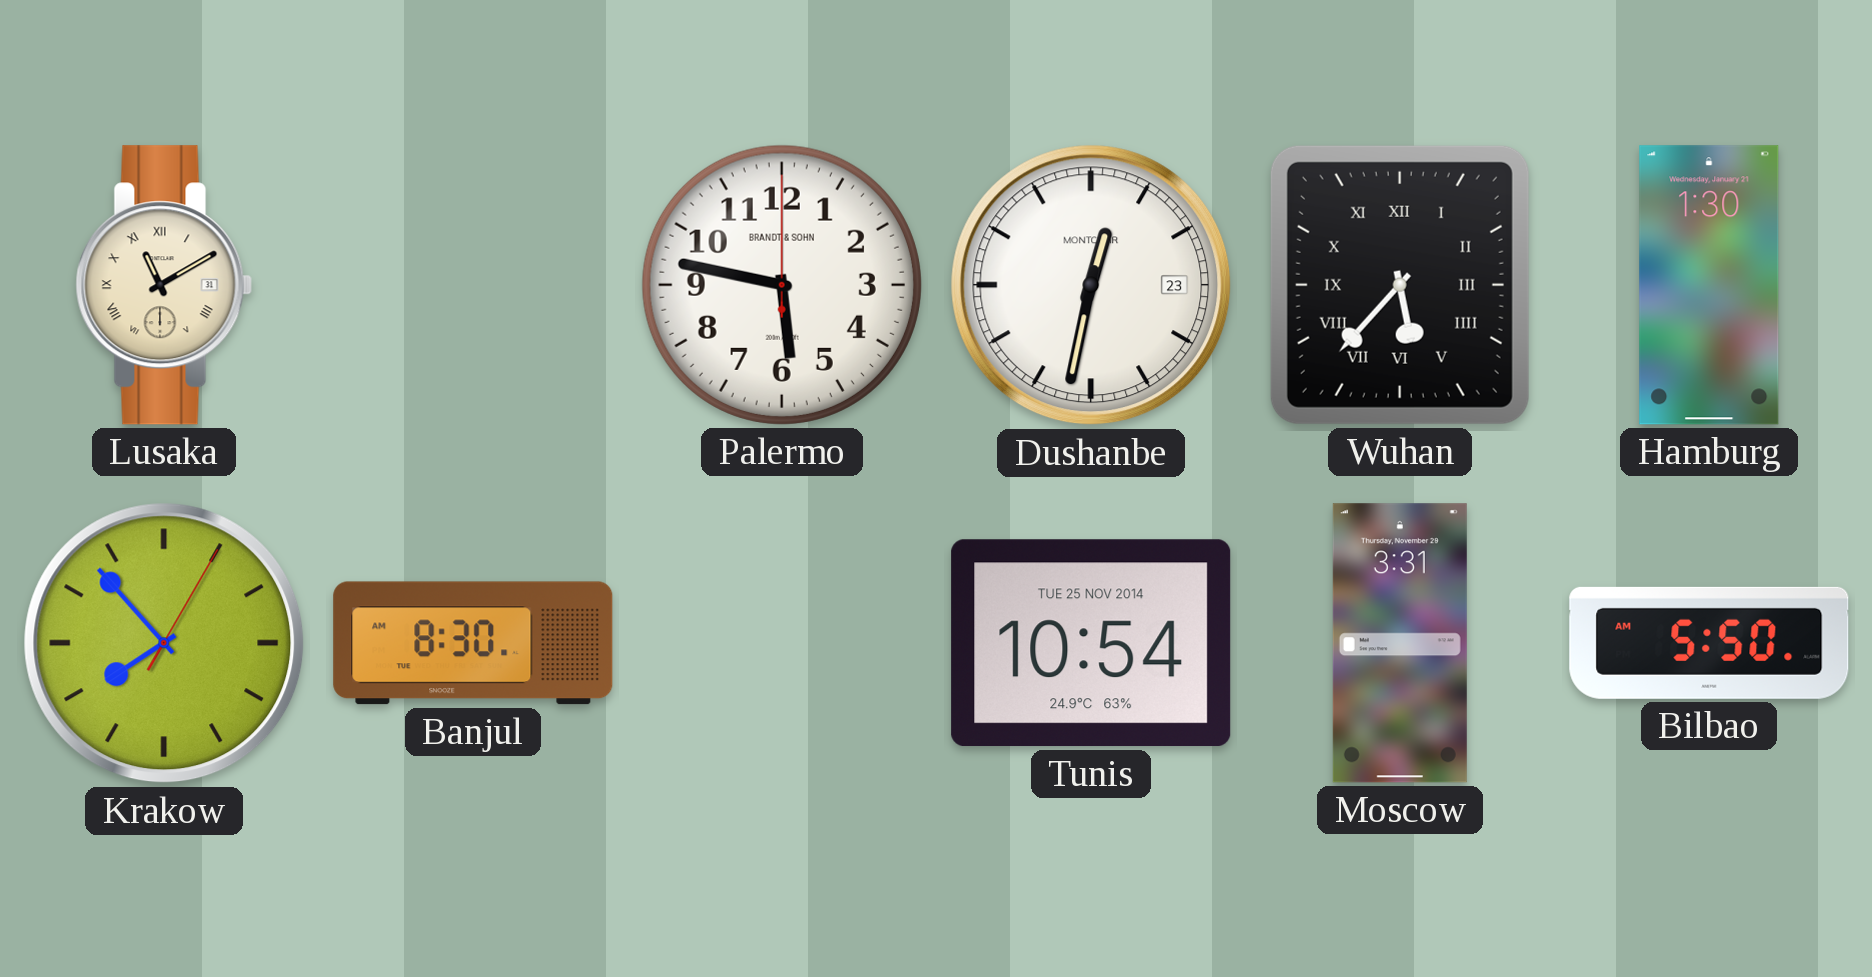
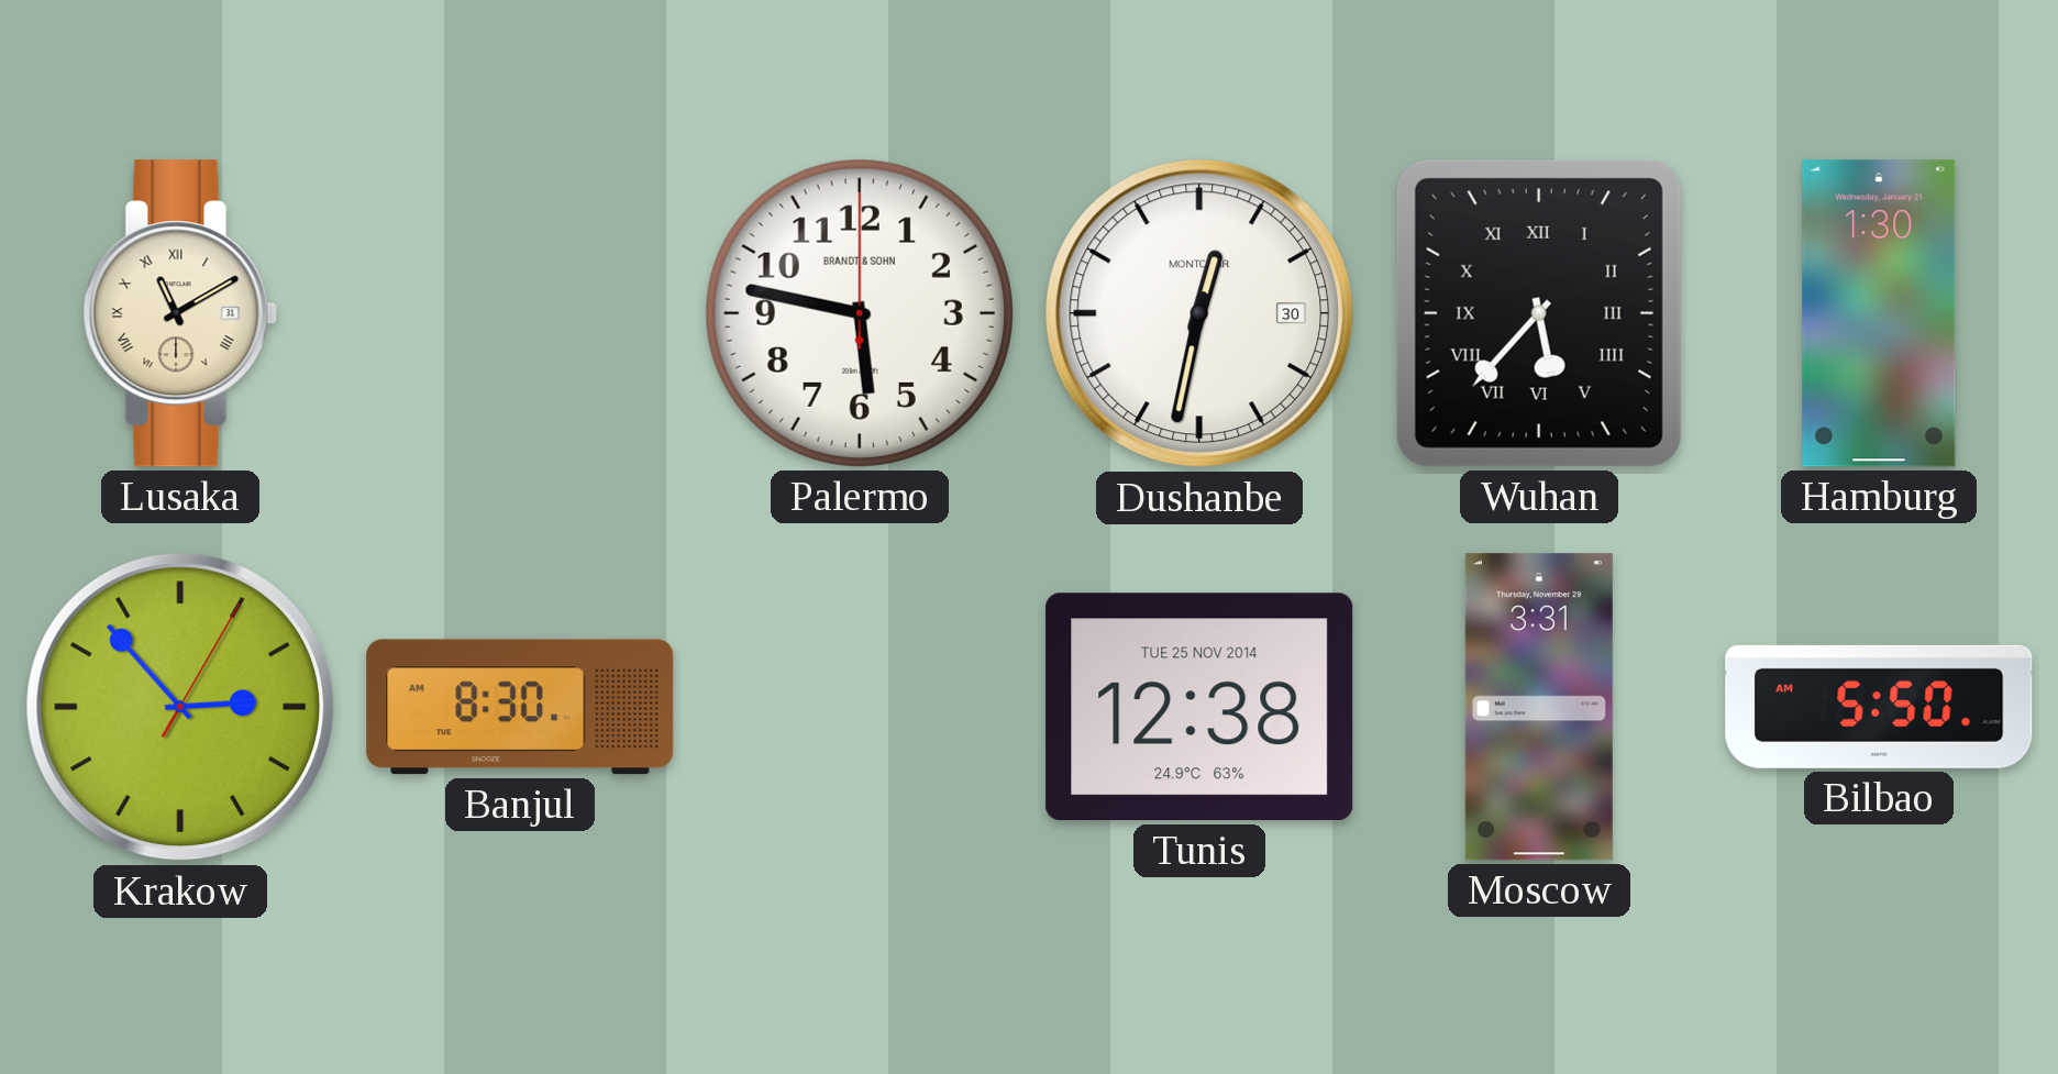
Dushanbe date: 23 -> 30 (1199, 313)
Krakow: 7:53 -> 2:53 (180, 707)
Tunis: 10:54 -> 12:38 (1199, 707)
